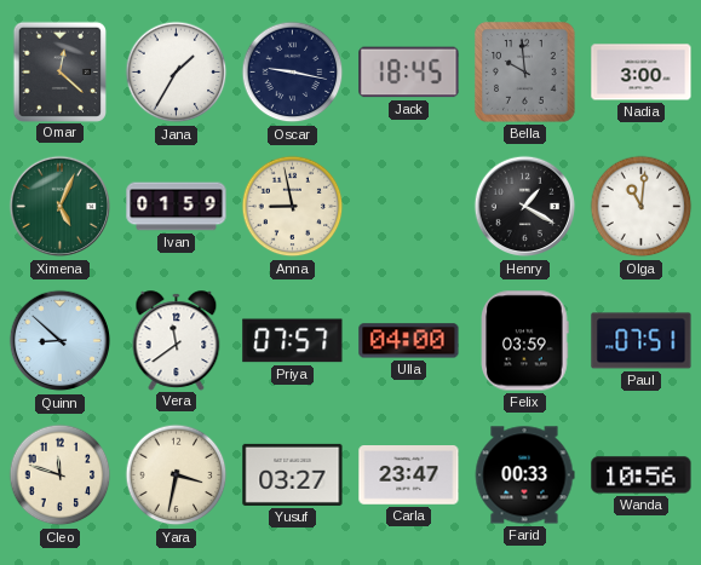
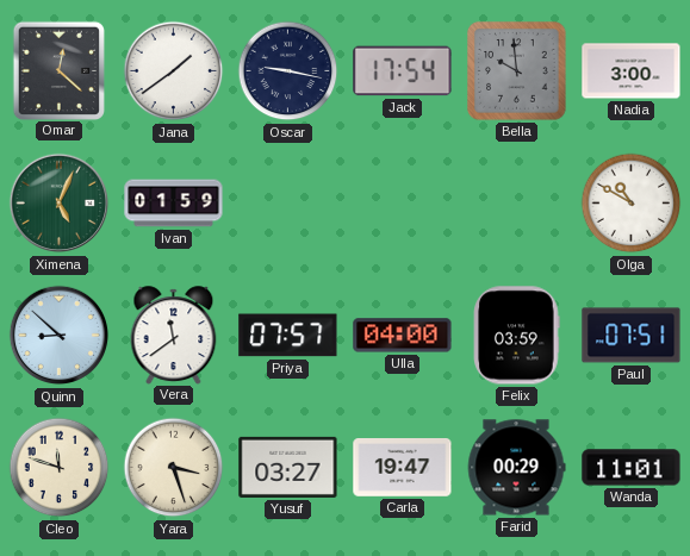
Jana: 1:35 -> 1:39 (174, 71)
Jack: 18:45 -> 17:54 (403, 71)
Anna: 8:58 -> none (293, 207)
Henry: 1:20 -> none (525, 207)
Olga: 11:01 -> 10:50 (632, 204)
Yara: 3:32 -> 3:27 (174, 468)
Carla: 23:47 -> 19:47 (403, 468)
Farid: 00:33 -> 00:29 (516, 468)
Wanda: 10:56 -> 11:01 (632, 468)
